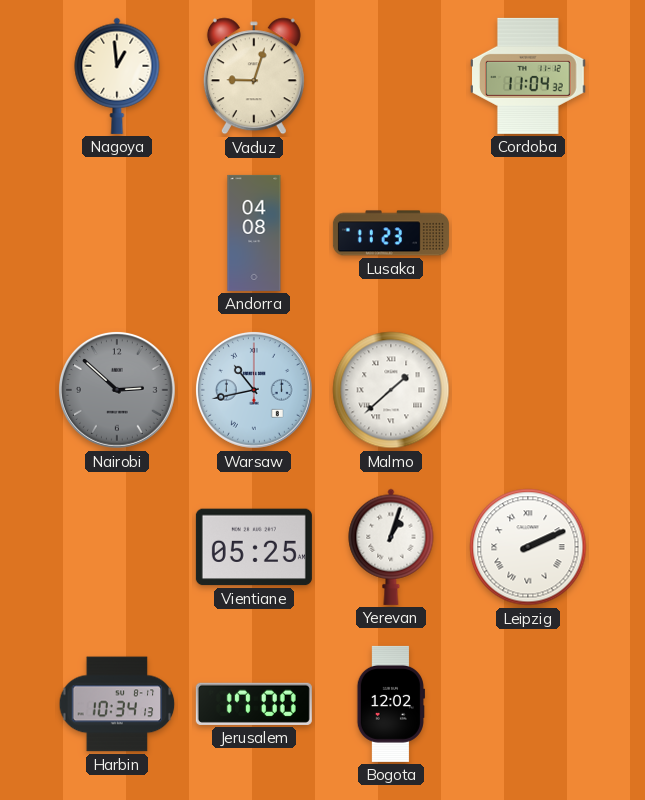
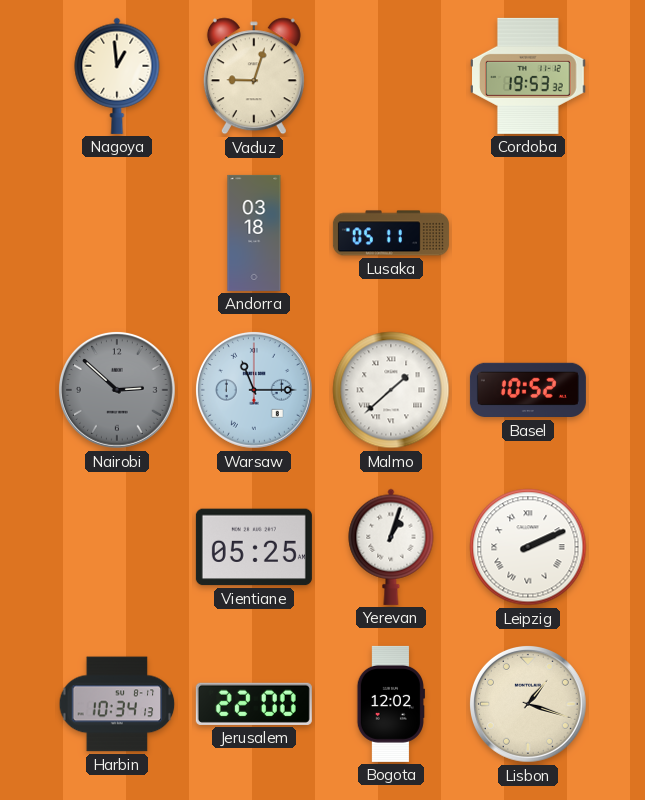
Cordoba: 11:04 -> 19:53 (529, 76)
Andorra: 04:08 -> 03:18 (254, 233)
Lusaka: 11:23 -> 05:11 (391, 233)
Warsaw: 10:43 -> 11:15 (254, 390)
Basel: none -> 10:52 (528, 390)
Jerusalem: 17:00 -> 22:00 (254, 704)
Lisbon: none -> 1:18 (528, 704)
